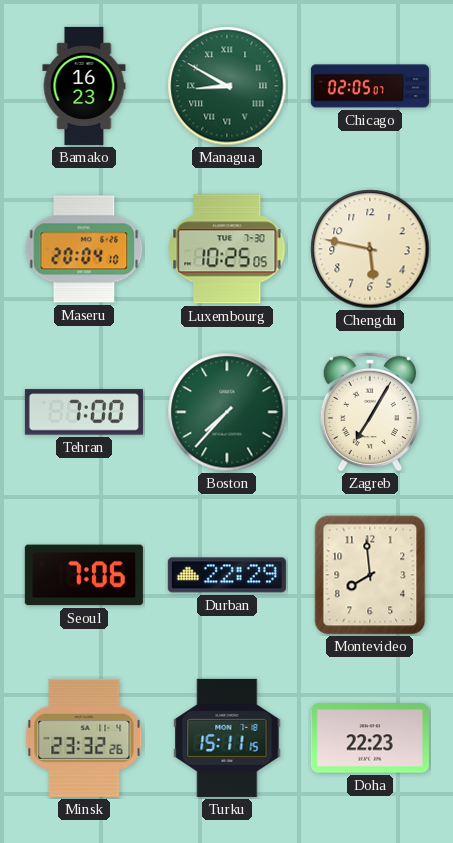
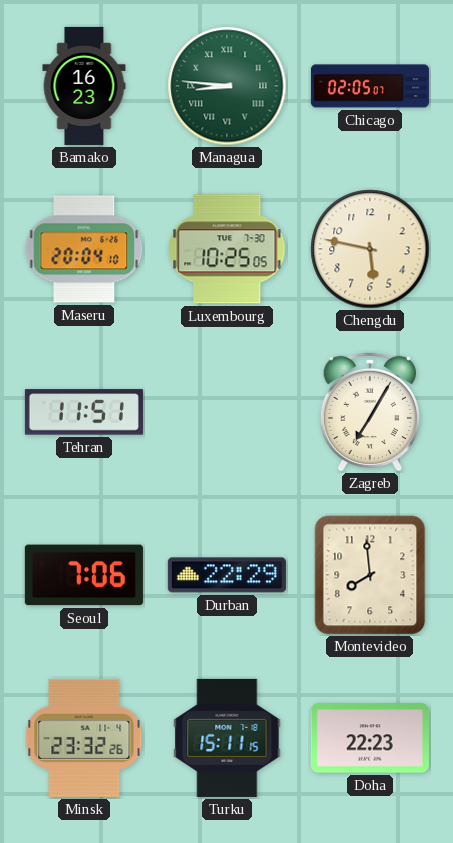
Managua: 8:50 -> 8:46 (227, 86)
Tehran: 7:00 -> 11:51 (84, 412)
Boston: 7:37 -> none (227, 412)
